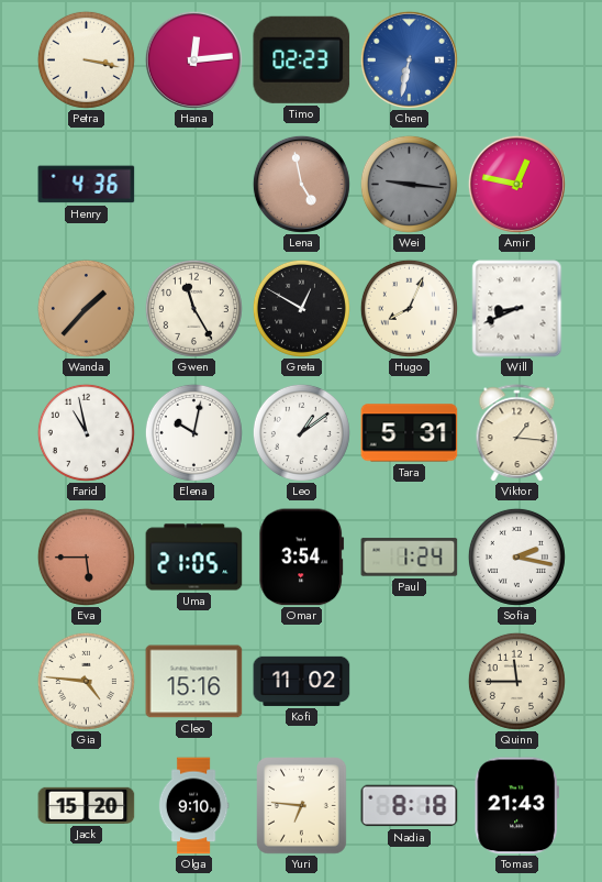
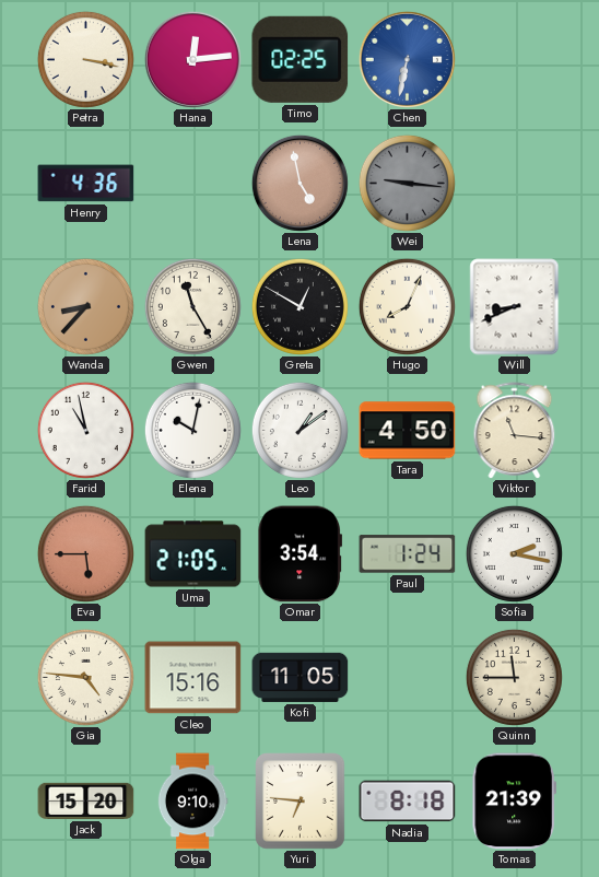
Timo: 02:23 -> 02:25 (301, 59)
Amir: 12:47 -> none (516, 184)
Wanda: 1:37 -> 8:37 (85, 306)
Tara: 5:31 -> 4:50 (408, 431)
Viktor: 1:16 -> 11:16 (515, 430)
Kofi: 11:02 -> 11:05 (301, 677)
Tomas: 21:43 -> 21:39 (514, 802)
